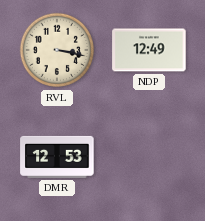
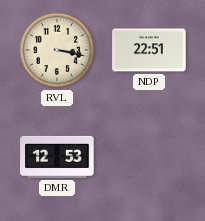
NDP: 12:49 -> 22:51 (149, 50)
